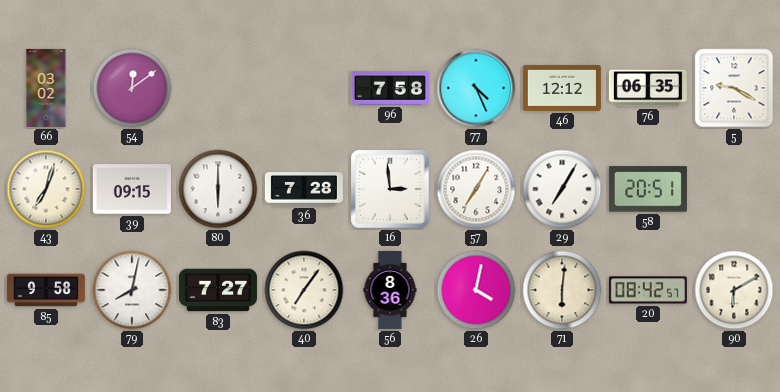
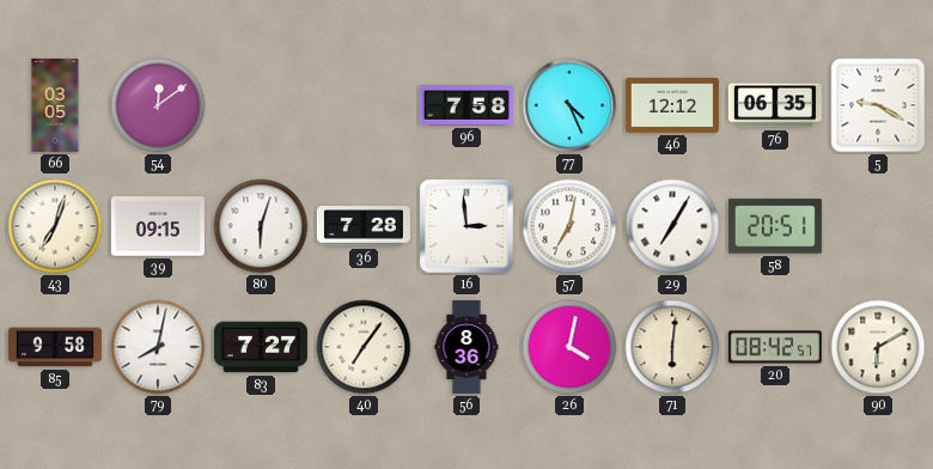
66: 03:02 -> 03:05 (55, 105)
80: 6:00 -> 6:03 (261, 226)
57: 7:05 -> 7:02 (569, 226)
